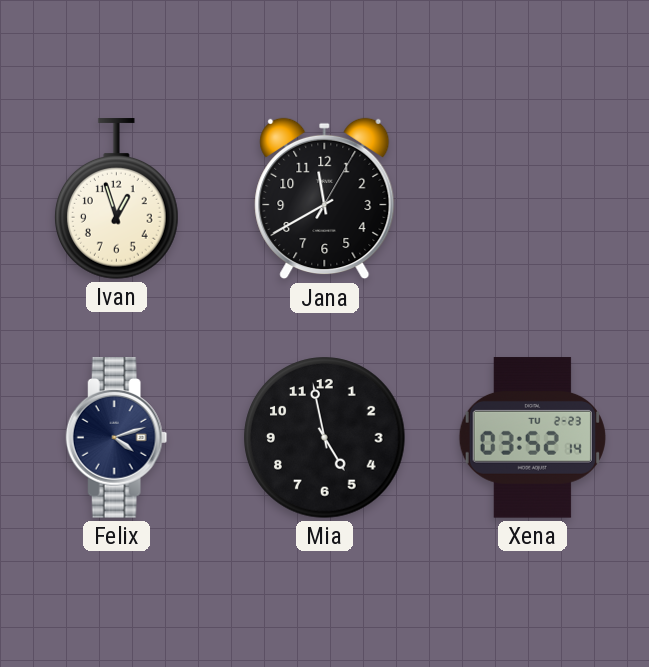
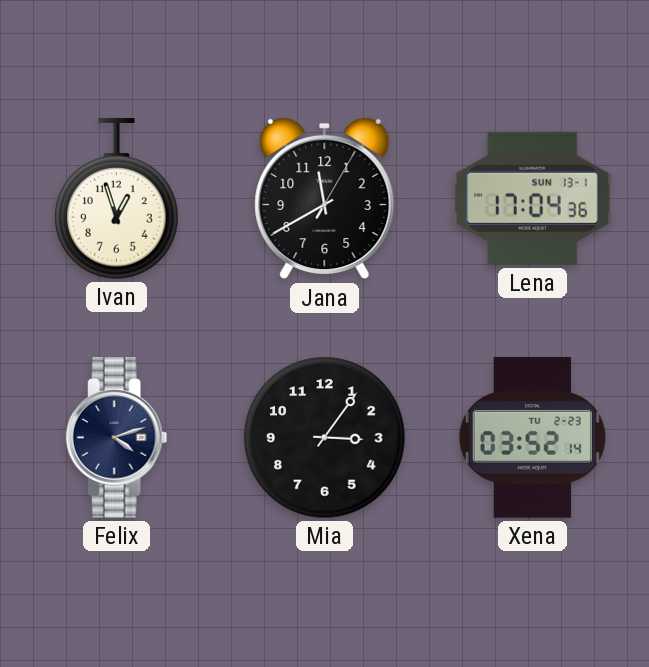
Lena: none -> 17:04 (533, 198)
Mia: 4:58 -> 3:06 (325, 438)
